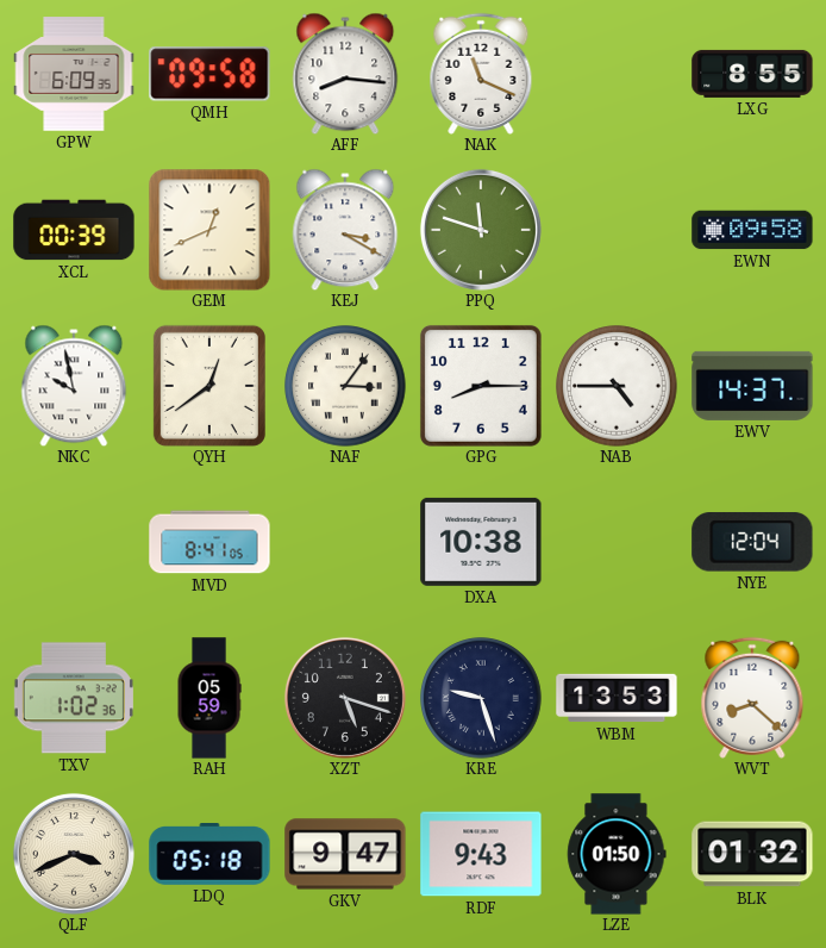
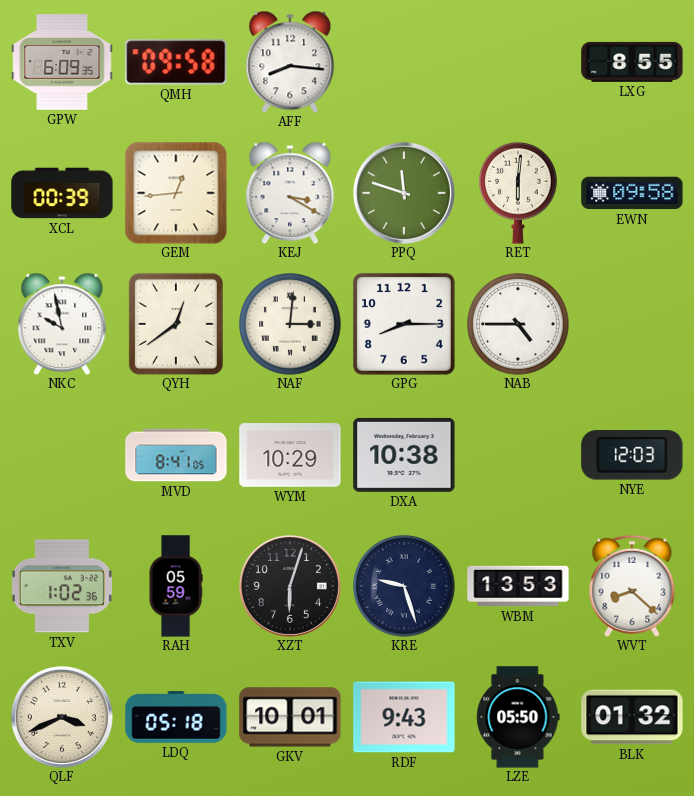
NAK: 11:19 -> none (481, 74)
GEM: 12:41 -> 12:44 (176, 193)
RET: none -> 6:01 (518, 193)
NAF: 3:06 -> 3:01 (290, 324)
EWV: 14:37 -> none (752, 386)
WYM: none -> 10:29 (290, 456)
NYE: 12:04 -> 12:03 (632, 455)
XZT: 5:18 -> 6:03 (290, 586)
GKV: 9:47 -> 10:01 (290, 717)
LZE: 01:50 -> 05:50 (518, 717)
